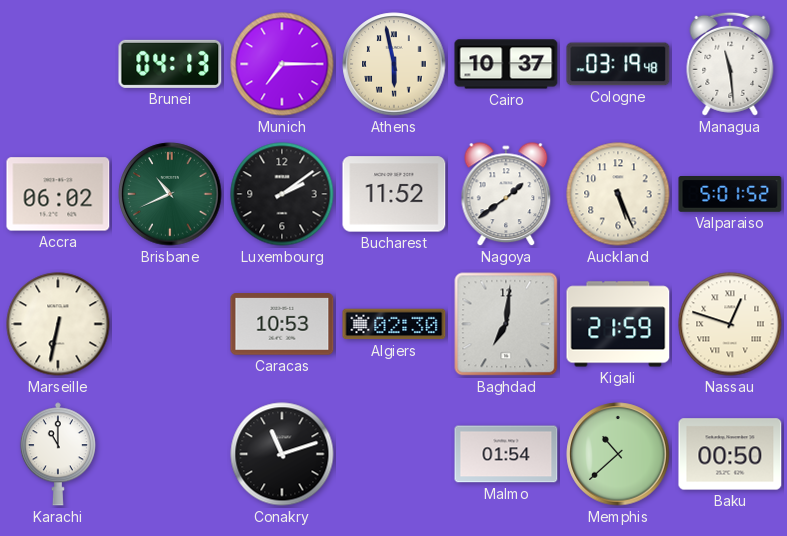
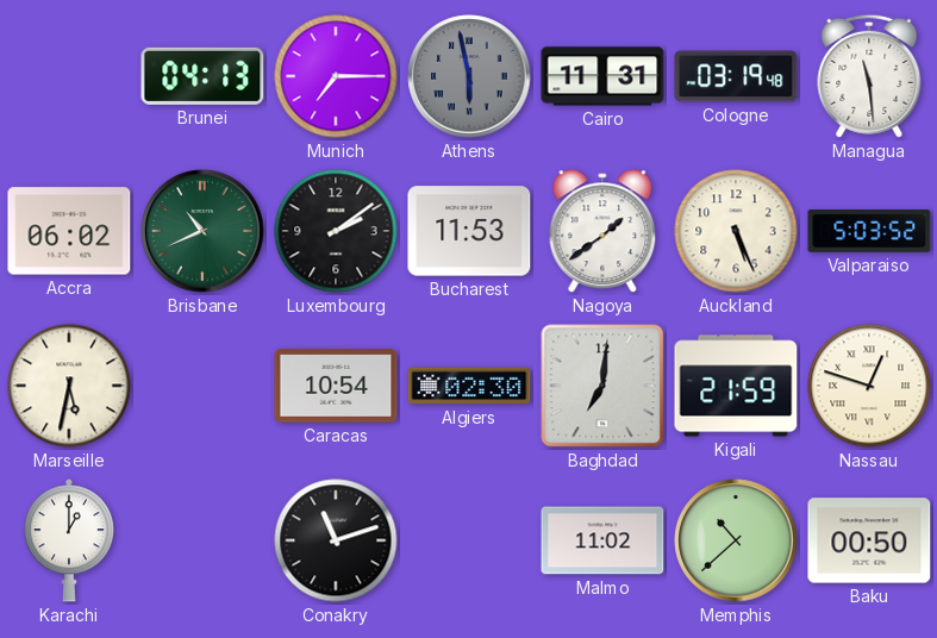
Athens dial: cream -> grey (469, 76)
Cairo: 10:37 -> 11:31 (602, 76)
Bucharest: 11:52 -> 11:53 (469, 231)
Valparaiso: 5:01 -> 5:03 (869, 232)
Marseille: 6:32 -> 5:32 (69, 386)
Caracas: 10:53 -> 10:54 (336, 386)
Karachi: 11:00 -> 1:00 (69, 540)
Malmo: 01:54 -> 11:02 (602, 540)
